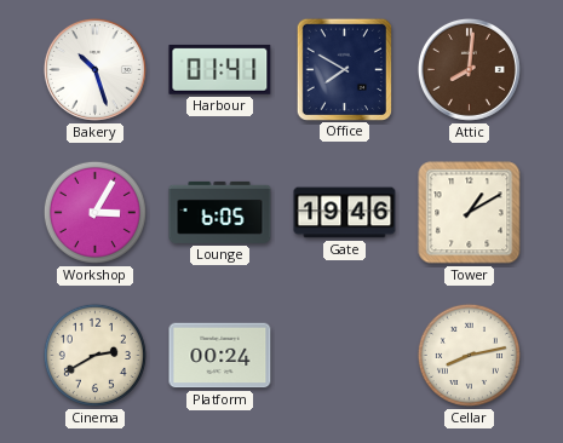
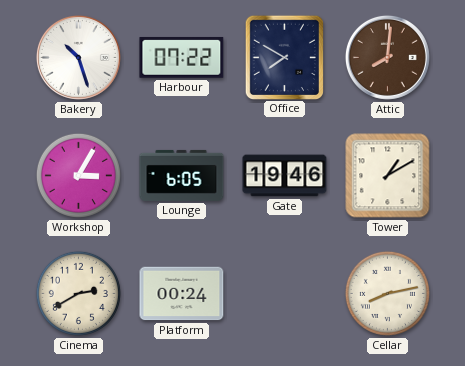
Harbour: 01:41 -> 07:22 (182, 57)
